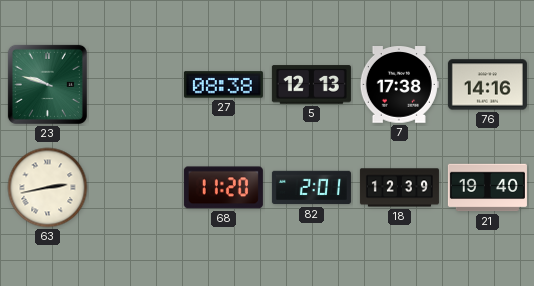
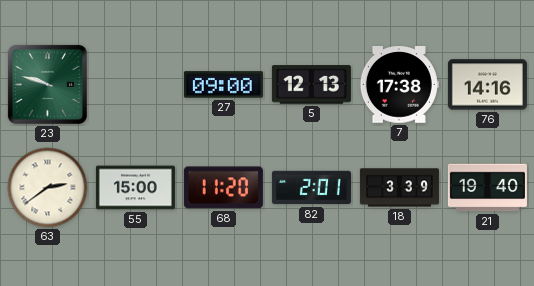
27: 08:38 -> 09:00 (223, 85)
63: 2:43 -> 2:39 (48, 188)
55: none -> 15:00 (135, 188)
18: 12:39 -> 3:39 (399, 188)
